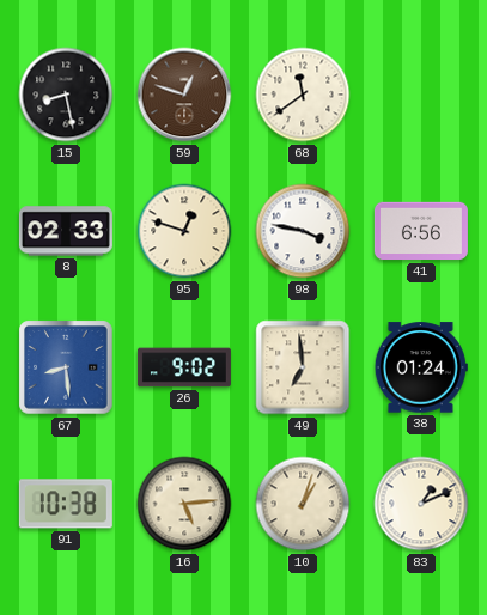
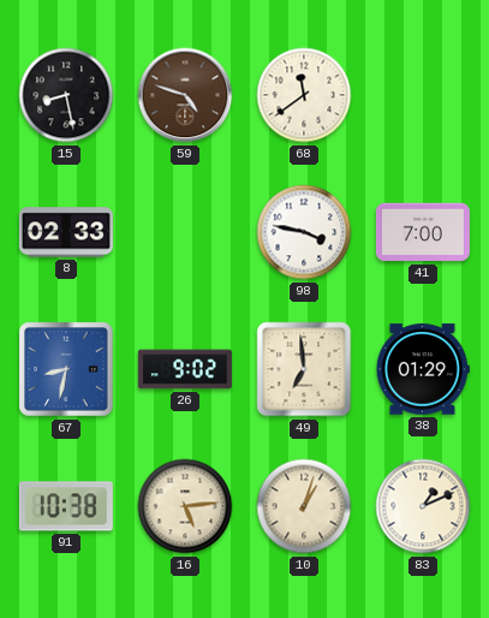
59: 12:48 -> 4:48 (185, 95)
95: 12:48 -> none (184, 231)
41: 6:56 -> 7:00 (423, 232)
67: 8:29 -> 8:32 (66, 369)
38: 01:24 -> 01:29 (423, 369)
